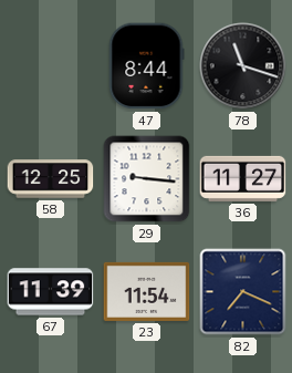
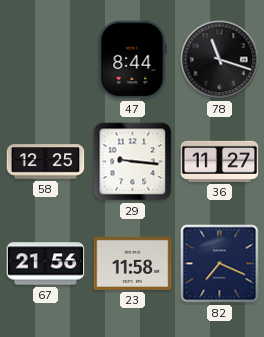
67: 11:39 -> 21:56 (46, 264)
23: 11:54 -> 11:58 (133, 263)
